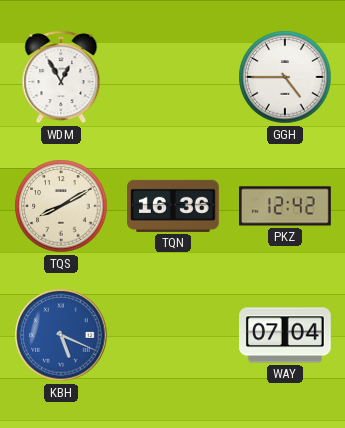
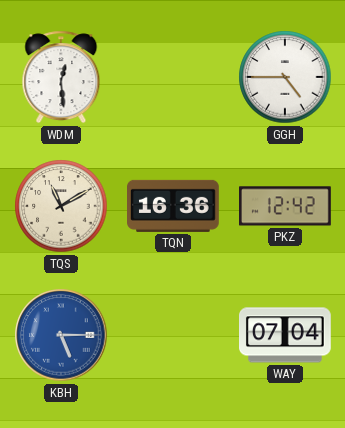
WDM: 12:55 -> 12:29 (61, 77)
TQS: 8:10 -> 11:10 (61, 206)
KBH: 5:19 -> 5:15 (61, 335)
